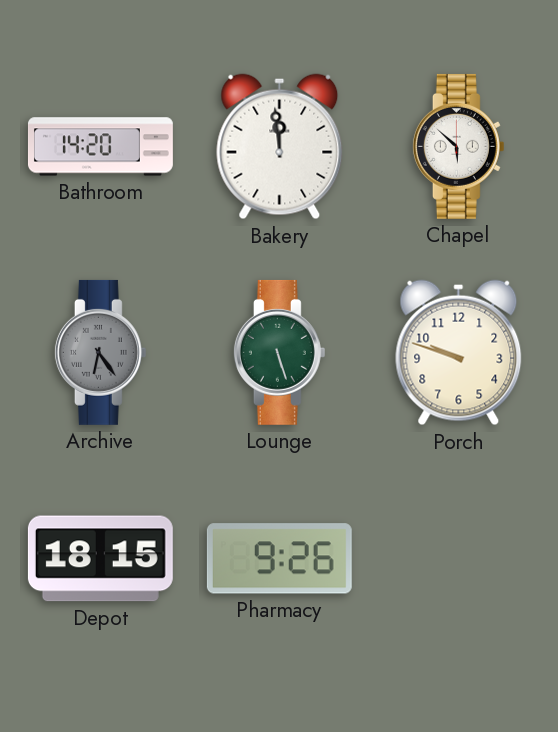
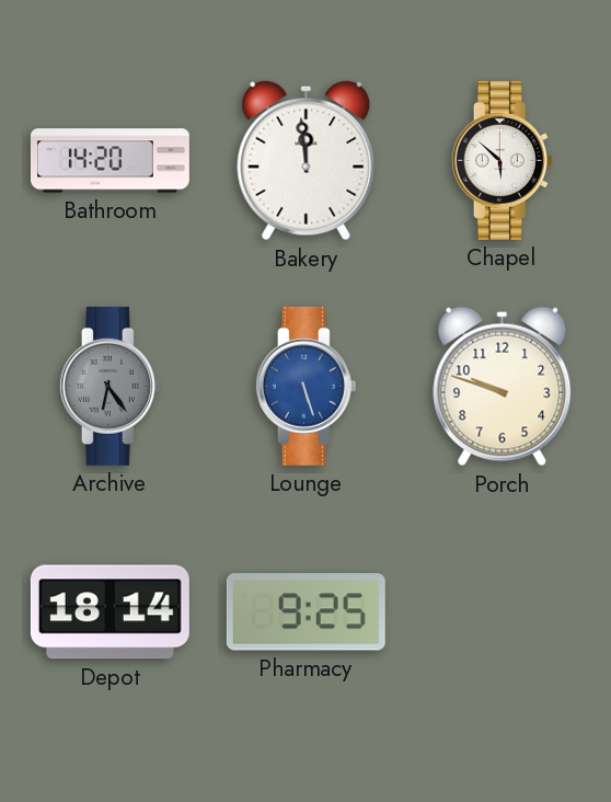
Lounge dial: green -> blue (305, 386)
Depot: 18:15 -> 18:14 (109, 612)
Pharmacy: 9:26 -> 9:25 (305, 612)
